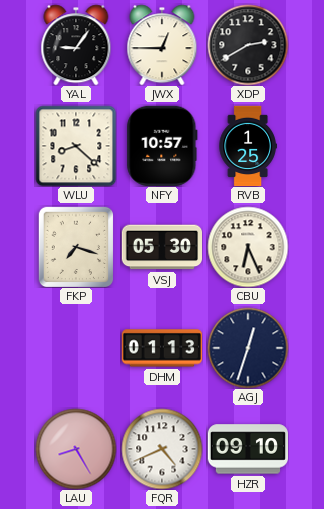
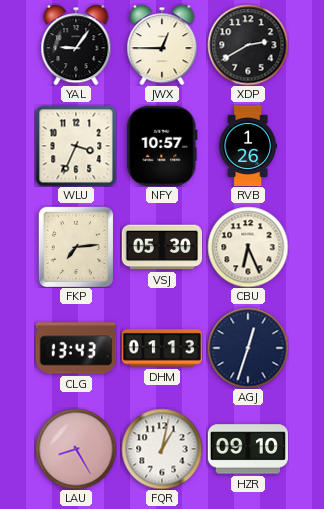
WLU: 8:22 -> 3:34 (76, 146)
RVB: 1:25 -> 1:26 (248, 146)
FKP: 7:18 -> 7:14 (75, 247)
CLG: none -> 13:43 (76, 348)
FQR: 4:41 -> 1:02 (162, 449)
